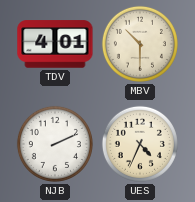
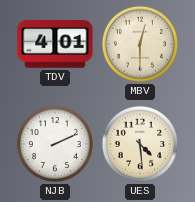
MBV: 10:30 -> 12:30 (140, 44)
UES: 4:34 -> 4:29 (140, 144)
